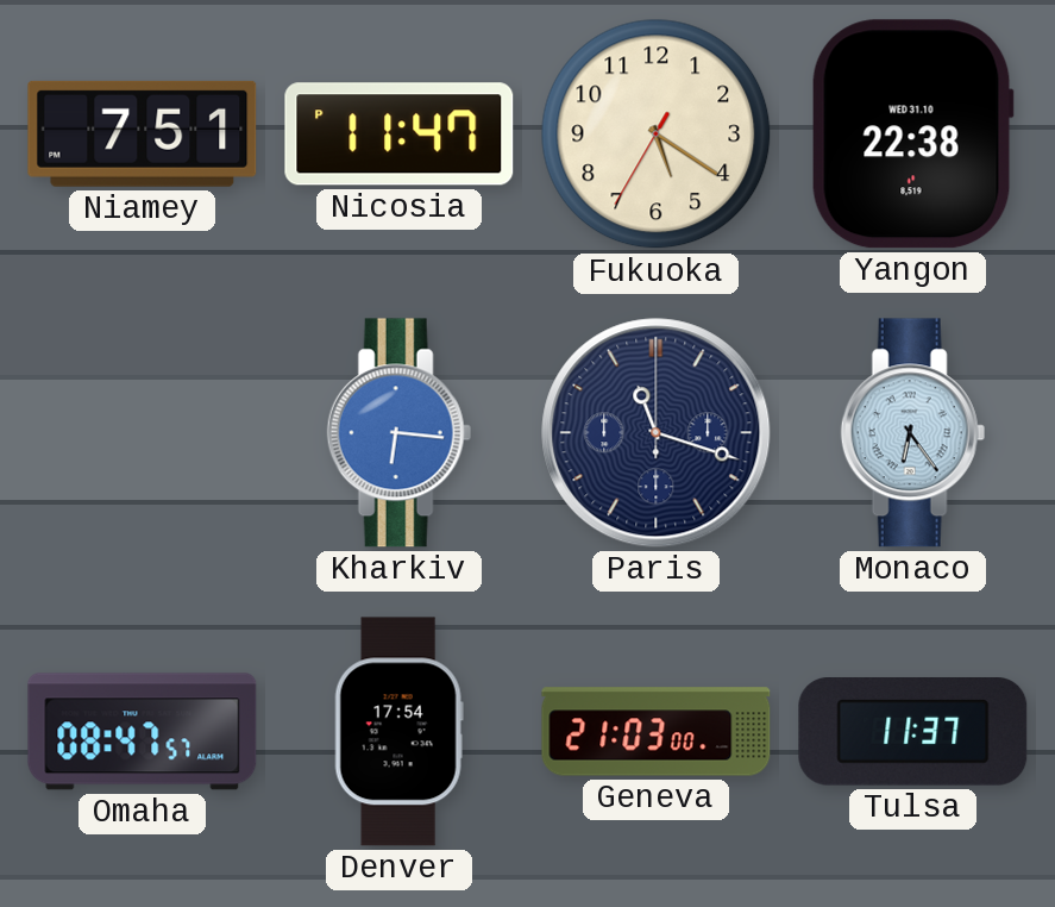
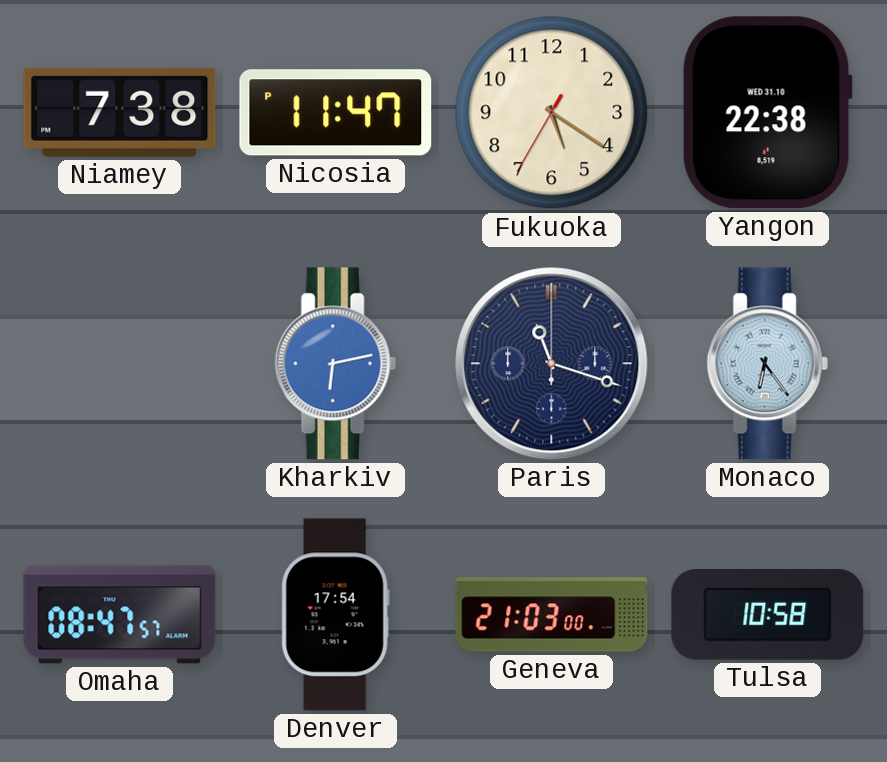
Niamey: 7:51 -> 7:38 (120, 112)
Kharkiv: 6:16 -> 6:13 (335, 364)
Tulsa: 11:37 -> 10:58 (768, 615)
